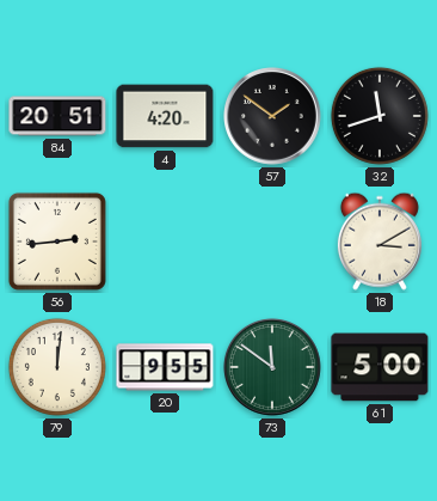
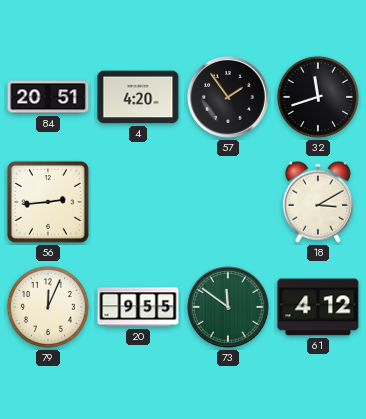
57: 1:51 -> 1:54 (229, 98)
79: 12:01 -> 12:04 (48, 307)
61: 5:00 -> 4:12 (318, 307)
